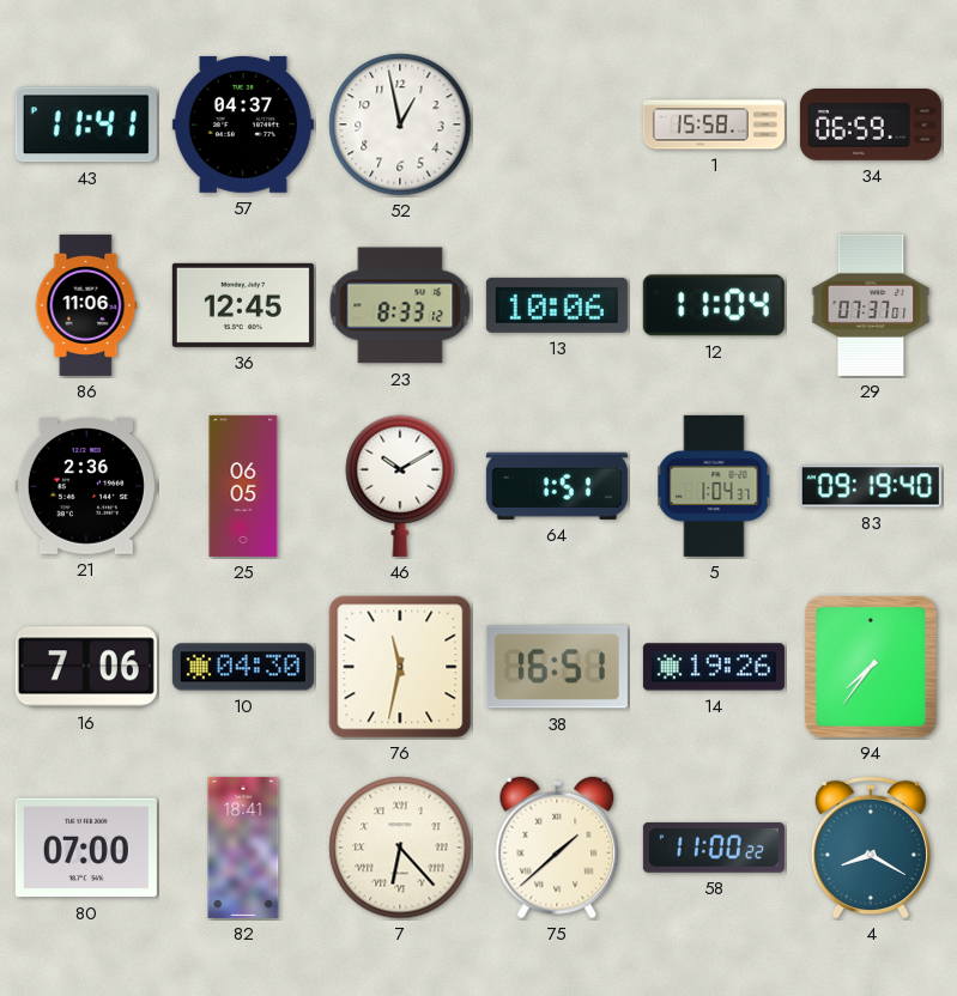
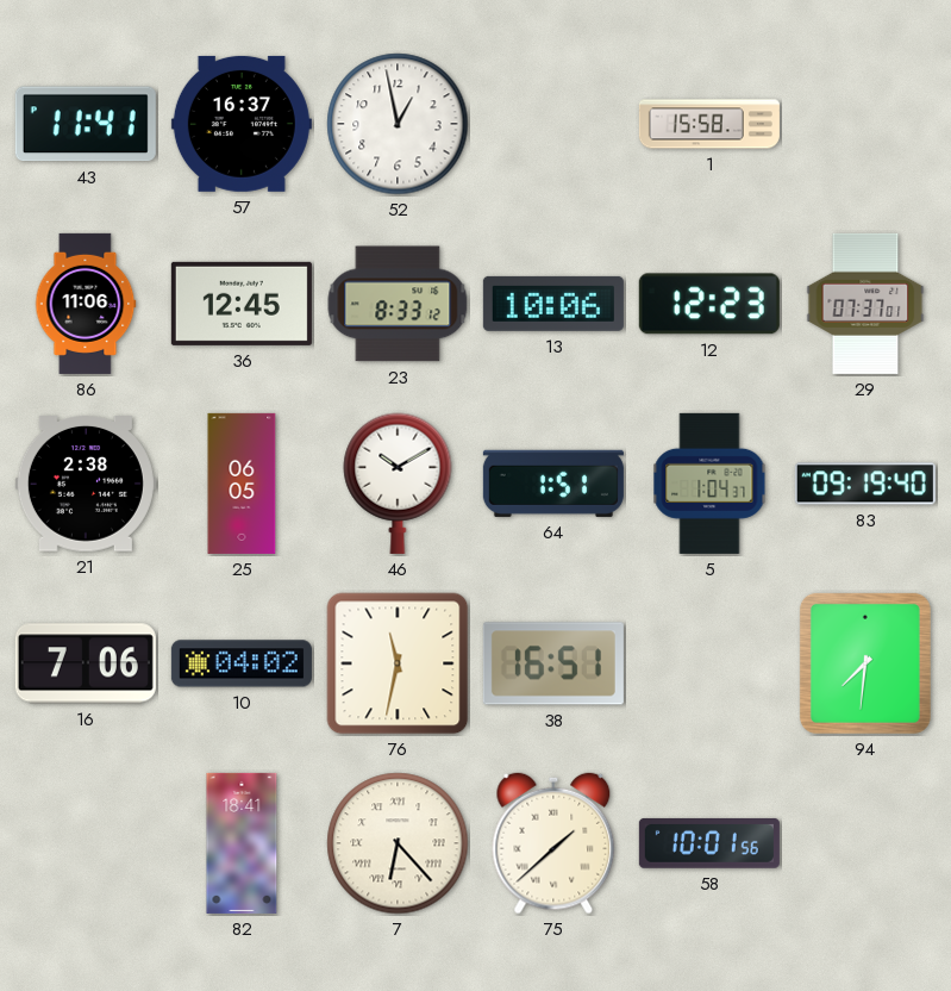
57: 04:37 -> 16:37 (242, 124)
34: 06:59 -> none (871, 124)
12: 11:04 -> 12:23 (709, 304)
21: 2:36 -> 2:38 (86, 485)
10: 04:30 -> 04:02 (242, 663)
14: 19:26 -> none (714, 667)
94: 7:36 -> 7:31 (865, 663)
80: 07:00 -> none (86, 848)
58: 11:00 -> 10:01 (709, 843)
4: 8:20 -> none (871, 848)
